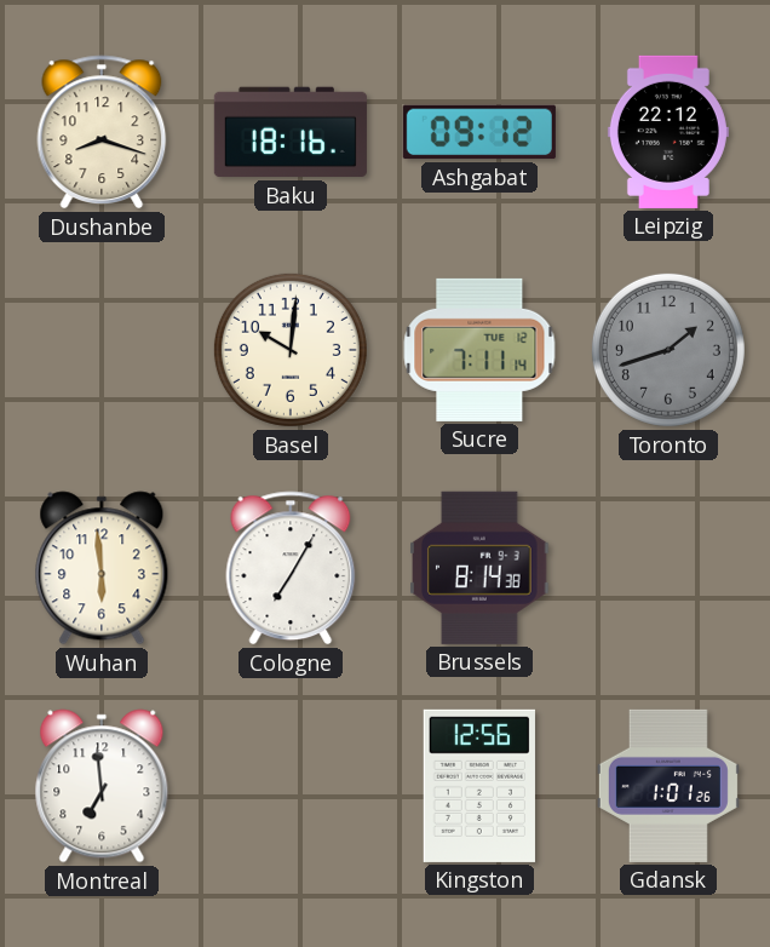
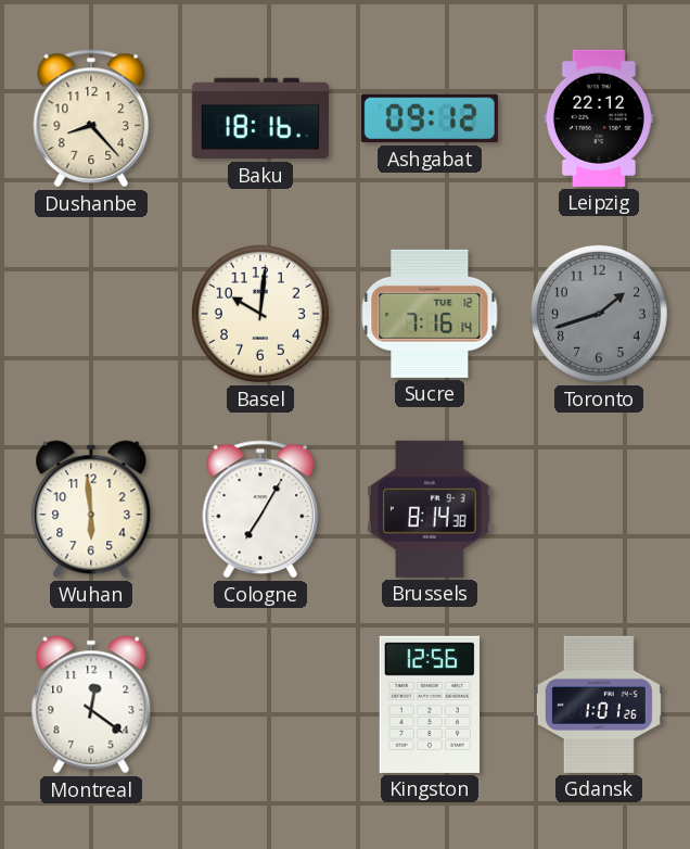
Dushanbe: 8:18 -> 8:23 (91, 118)
Sucre: 7:11 -> 7:16 (430, 314)
Montreal: 6:59 -> 12:21 (91, 705)
